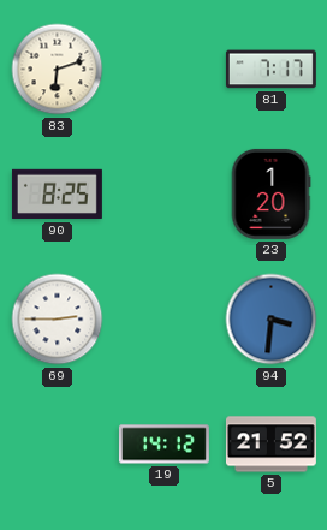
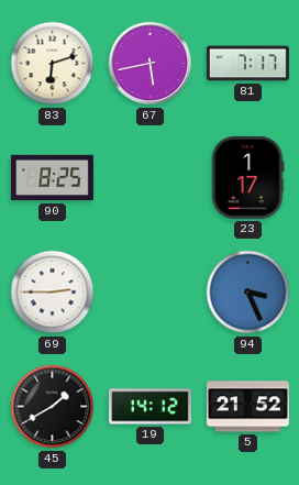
67: none -> 5:43 (151, 64)
23: 1:20 -> 1:17 (247, 177)
94: 3:31 -> 3:26 (248, 293)
45: none -> 1:40 (53, 407)
